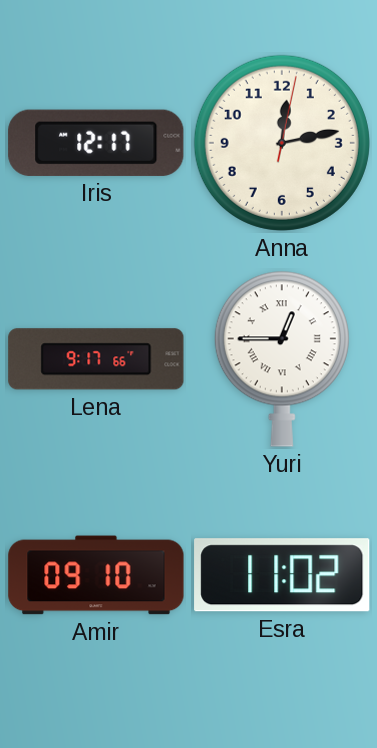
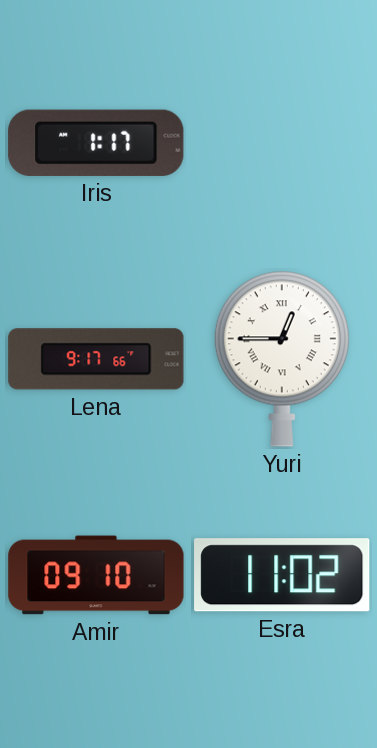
Iris: 12:17 -> 1:17 (96, 143)
Anna: 12:13 -> none (282, 143)
